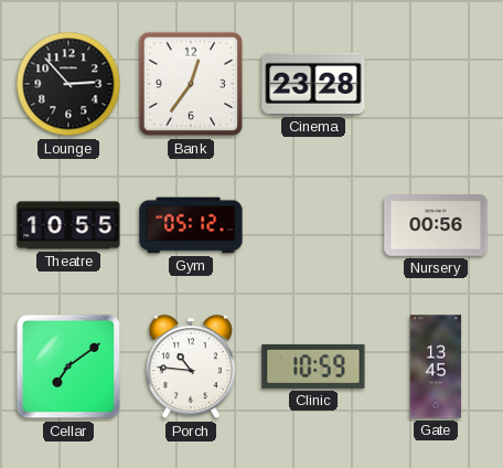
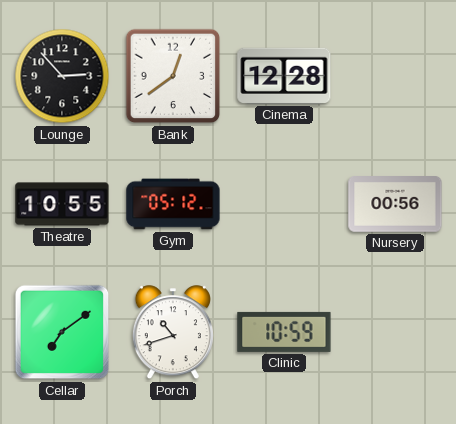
Bank: 12:36 -> 12:39 (173, 76)
Cinema: 23:28 -> 12:28 (284, 76)
Porch: 10:46 -> 10:42 (173, 333)
Gate: 13:45 -> none (436, 366)
